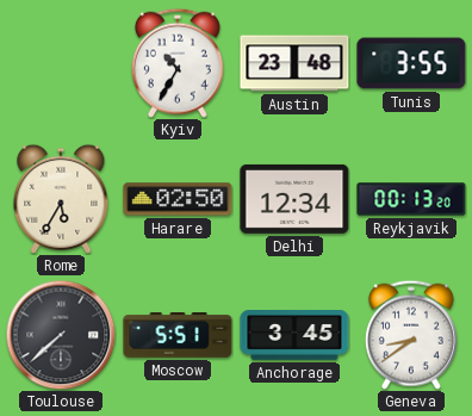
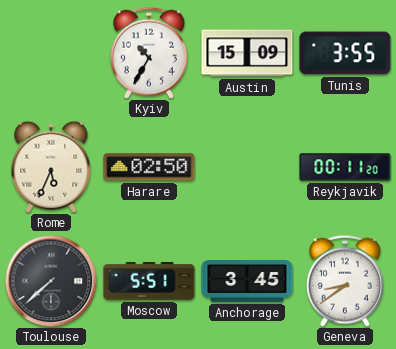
Austin: 23:48 -> 15:09 (247, 53)
Rome: 5:35 -> 5:34 (51, 167)
Delhi: 12:34 -> none (294, 199)
Reykjavik: 00:13 -> 00:11 (345, 167)
